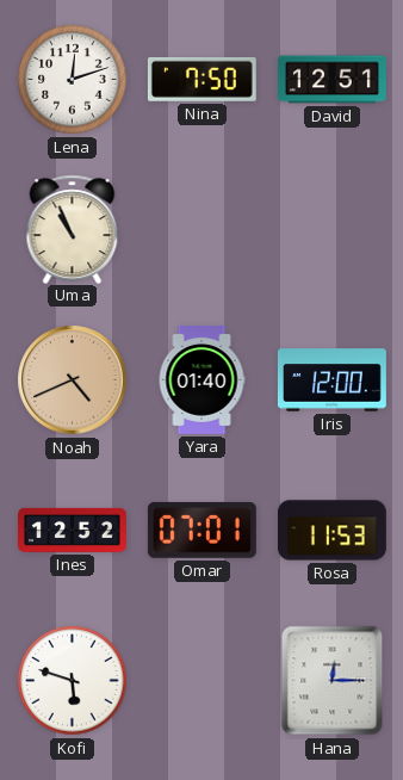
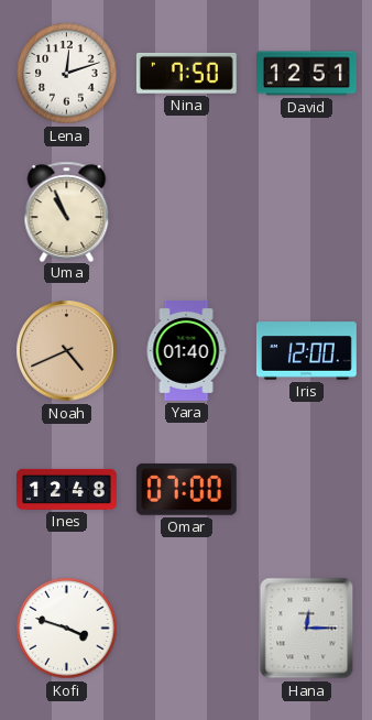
Ines: 12:52 -> 12:48 (67, 489)
Omar: 07:01 -> 07:00 (186, 489)
Rosa: 11:53 -> none (333, 531)
Kofi: 5:48 -> 3:48 (67, 629)
